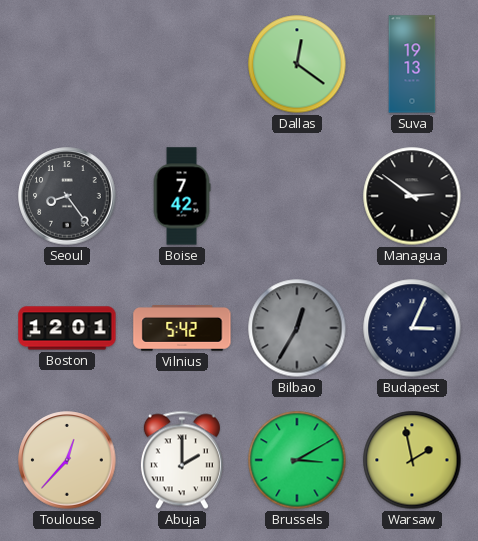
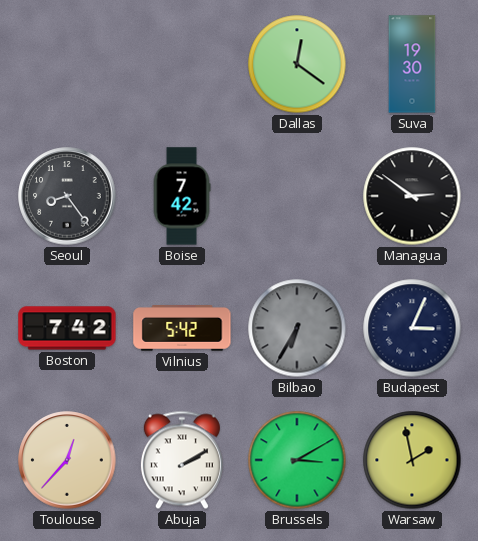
Suva: 19:13 -> 19:30 (412, 64)
Boston: 12:01 -> 7:42 (67, 328)
Bilbao: 12:35 -> 6:35 (297, 328)
Abuja: 2:00 -> 2:10 (182, 460)
